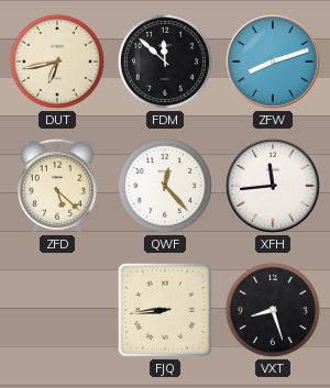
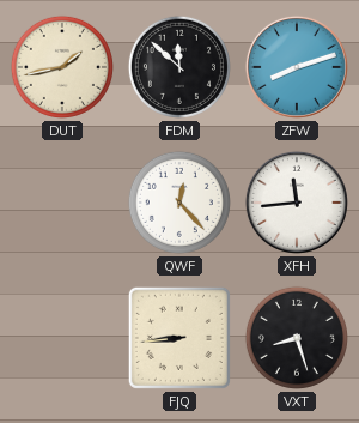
DUT: 6:43 -> 1:43 (62, 67)
ZFD: 5:22 -> none (57, 186)
